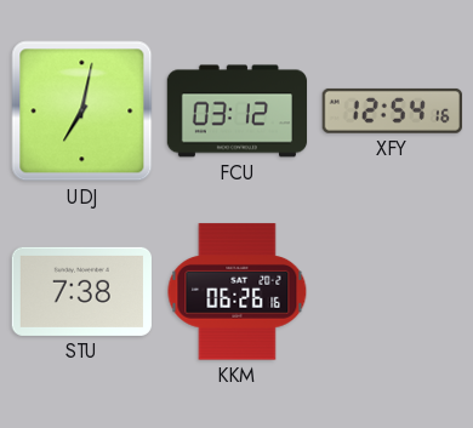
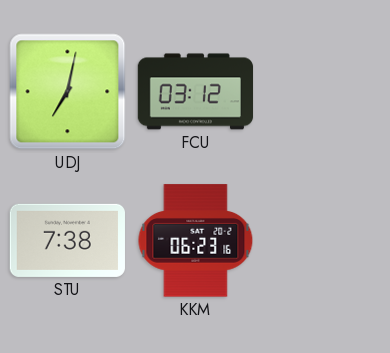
XFY: 12:54 -> none (392, 110)
KKM: 06:26 -> 06:23 (196, 241)
